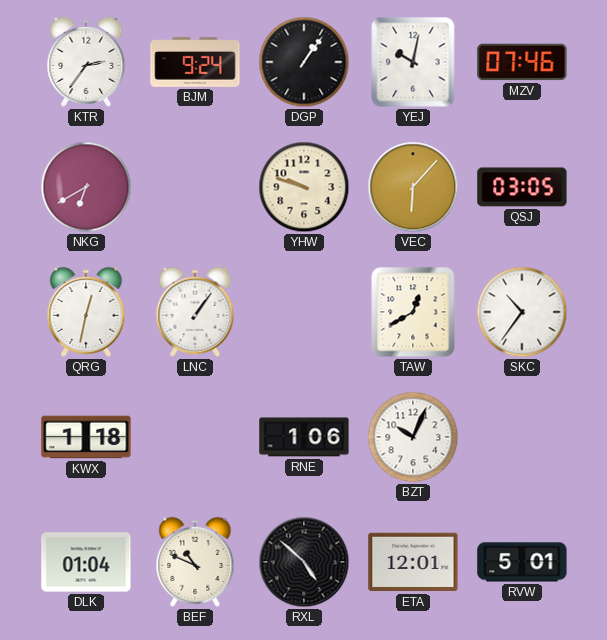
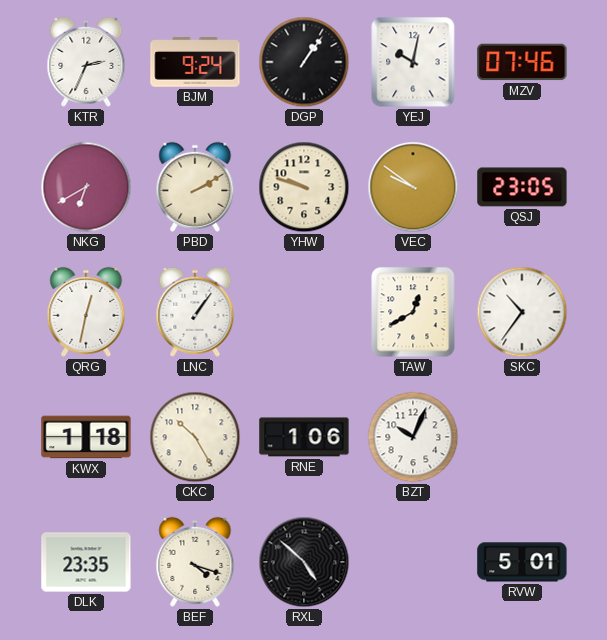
KTR: 2:36 -> 2:34 (86, 62)
PBD: none -> 2:10 (195, 187)
VEC: 6:07 -> 9:51 (413, 187)
QSJ: 03:05 -> 23:05 (522, 187)
CKC: none -> 10:25 (195, 437)
DLK: 01:04 -> 23:35 (86, 562)
BEF: 10:49 -> 4:18 (195, 562)
ETA: 12:01 -> none (413, 562)
